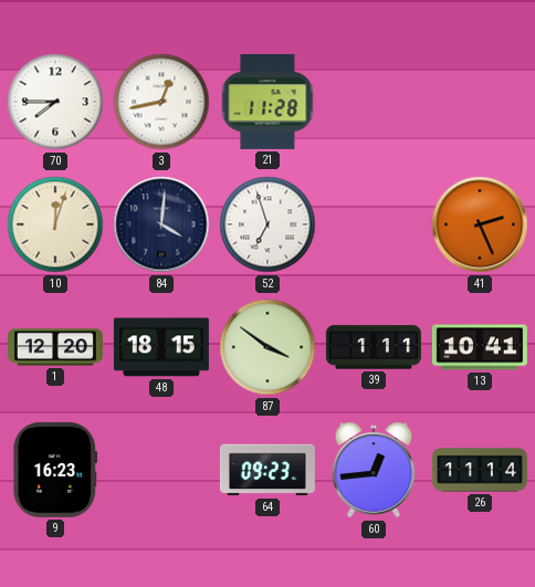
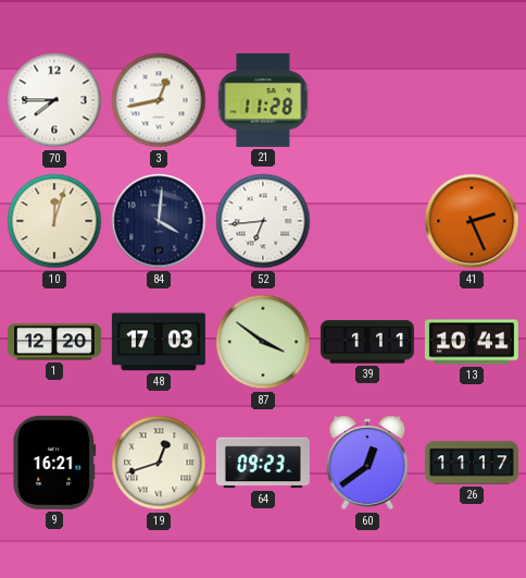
52: 6:57 -> 6:44 (263, 221)
48: 18:15 -> 17:03 (159, 342)
9: 16:23 -> 16:21 (54, 463)
19: none -> 12:42 (159, 463)
60: 12:44 -> 12:39 (367, 463)
26: 11:14 -> 11:17 (472, 463)
